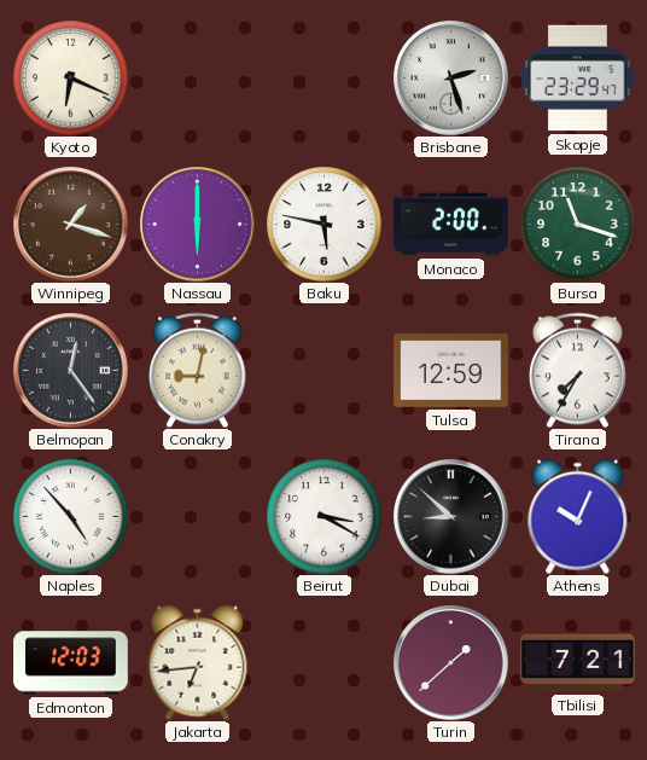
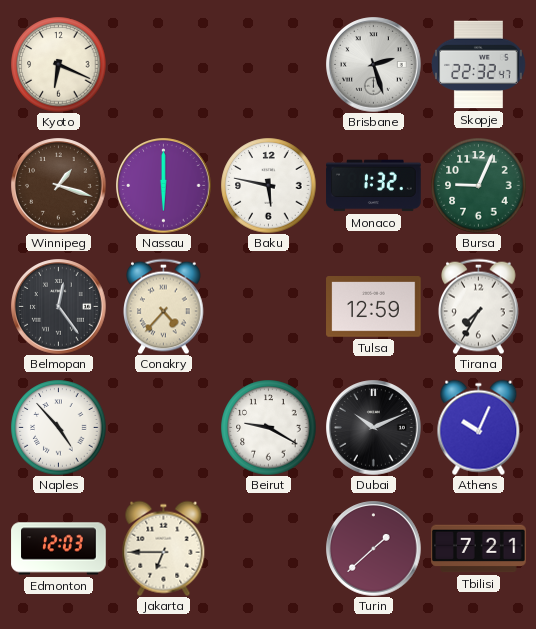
Skopje: 23:29 -> 22:32 (479, 65)
Monaco: 2:00 -> 1:32 (374, 186)
Bursa: 11:18 -> 9:04 (478, 185)
Conakry: 9:02 -> 4:37 (164, 306)
Beirut: 3:20 -> 9:20 (268, 427)
Dubai: 8:52 -> 10:11 (374, 428)
Jakarta: 6:44 -> 6:45 (164, 548)
